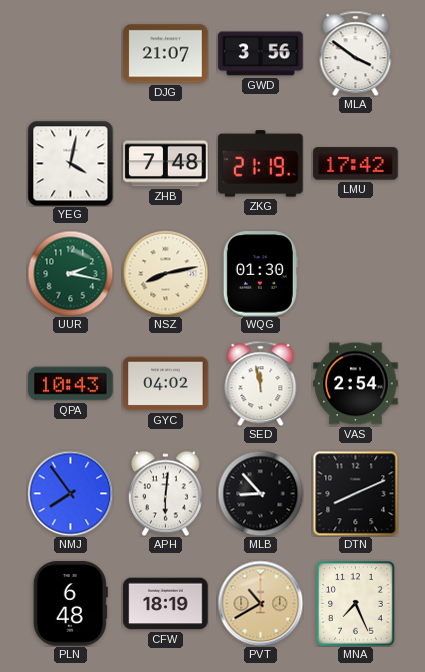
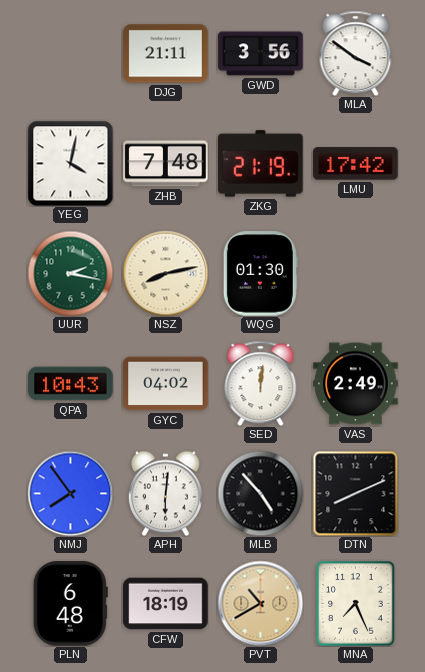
DJG: 21:07 -> 21:11 (166, 54)
SED: 11:58 -> 12:01 (261, 383)
VAS: 2:54 -> 2:49 (356, 384)
MLB: 8:53 -> 4:53 (260, 493)
